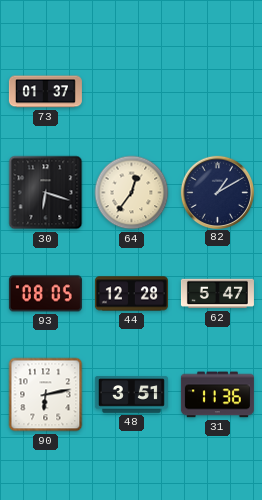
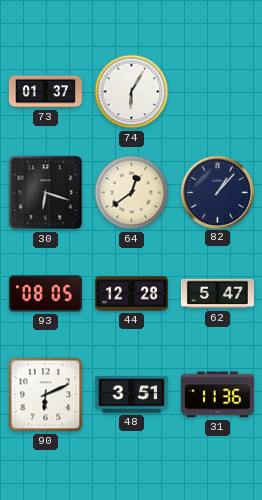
74: none -> 6:05 (132, 92)
64: 12:36 -> 12:39 (132, 193)
82: 1:10 -> 1:07 (217, 192)
90: 6:13 -> 6:11 (46, 395)
